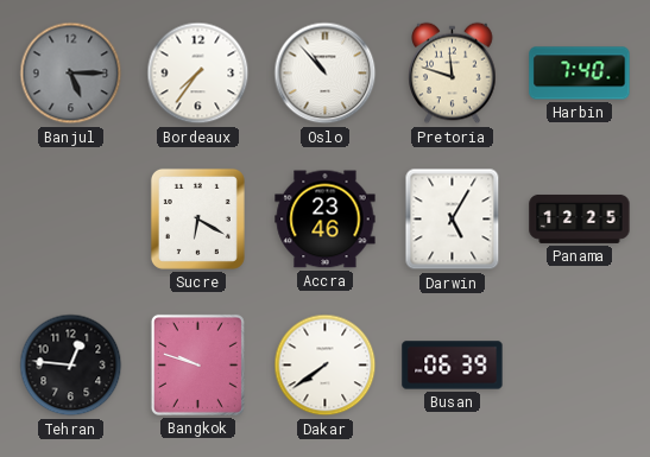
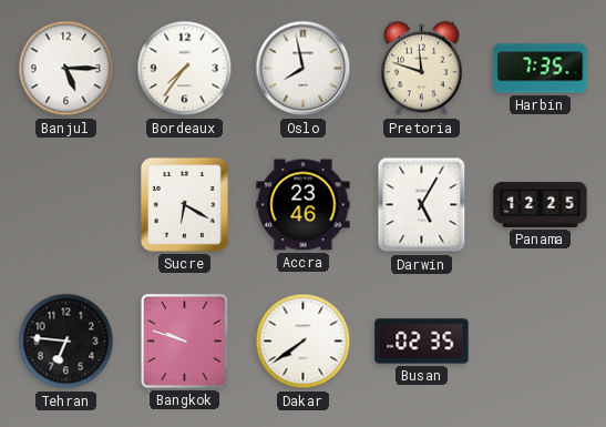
Banjul dial: grey -> white (66, 69)
Oslo: 10:53 -> 7:58 (304, 69)
Harbin: 7:40 -> 7:35 (541, 69)
Tehran: 12:46 -> 6:46 (66, 342)
Busan: 06:39 -> 02:35 (422, 342)
